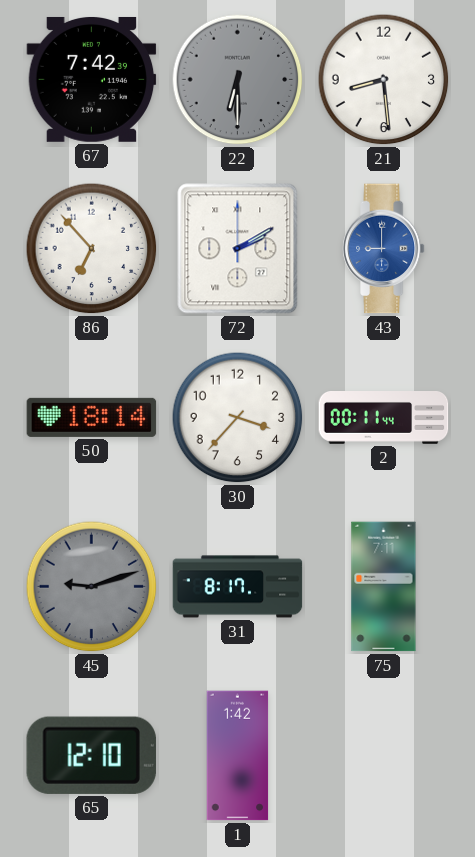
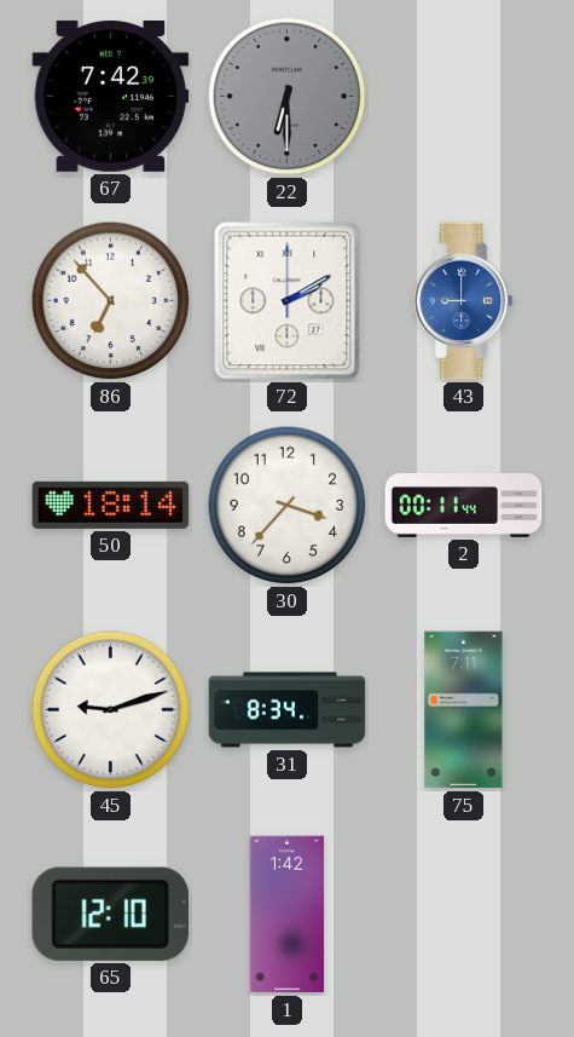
21: 8:29 -> none (384, 80)
45 dial: grey -> white (111, 710)
31: 8:17 -> 8:34 (288, 710)
